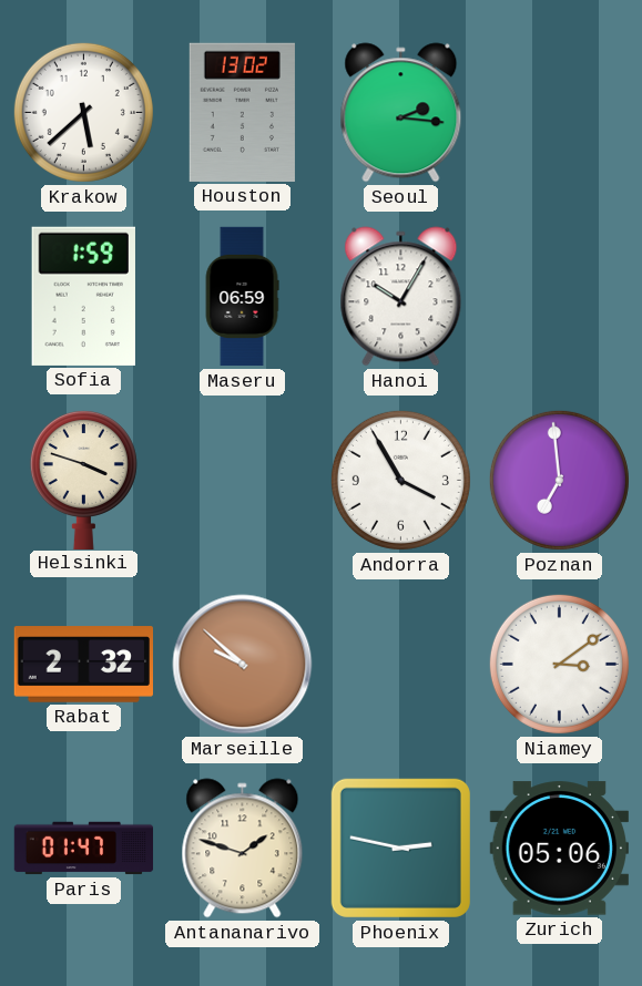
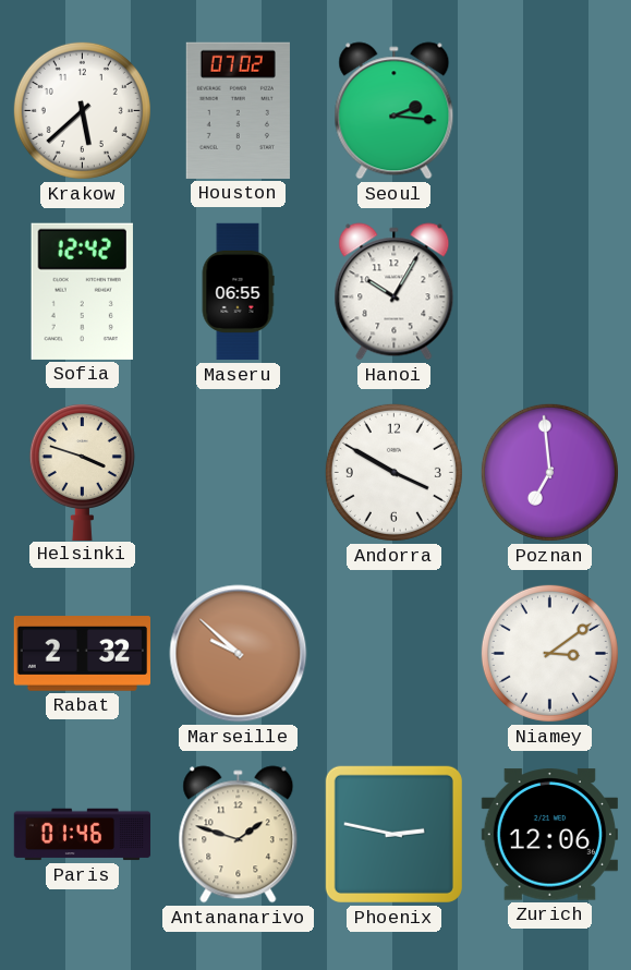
Houston: 13:02 -> 07:02 (238, 110)
Sofia: 1:59 -> 12:42 (82, 291)
Maseru: 06:59 -> 06:55 (238, 292)
Andorra: 3:55 -> 3:50 (393, 472)
Paris: 01:47 -> 01:46 (83, 835)
Zurich: 05:06 -> 12:06 (549, 835)
